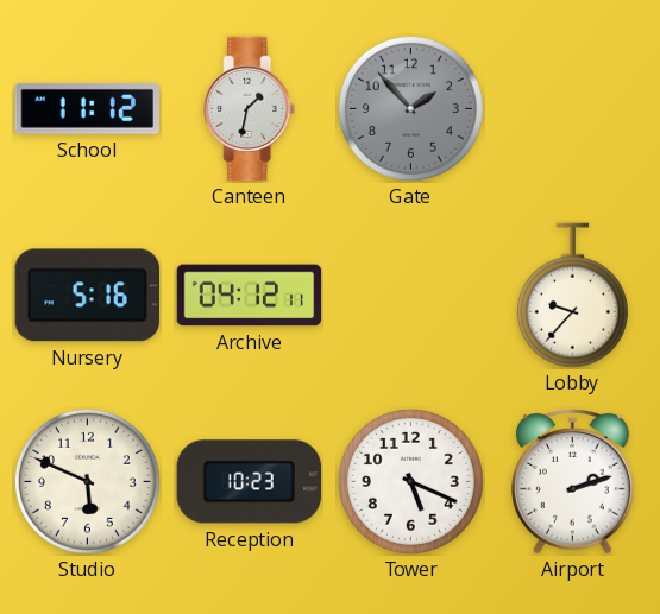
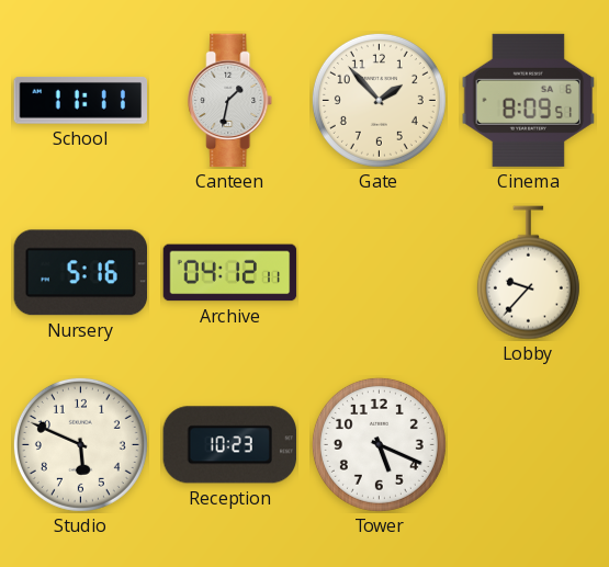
School: 11:12 -> 11:11 (80, 100)
Gate dial: grey -> cream (379, 100)
Cinema: none -> 8:09 (529, 100)
Airport: 2:12 -> none (573, 482)
